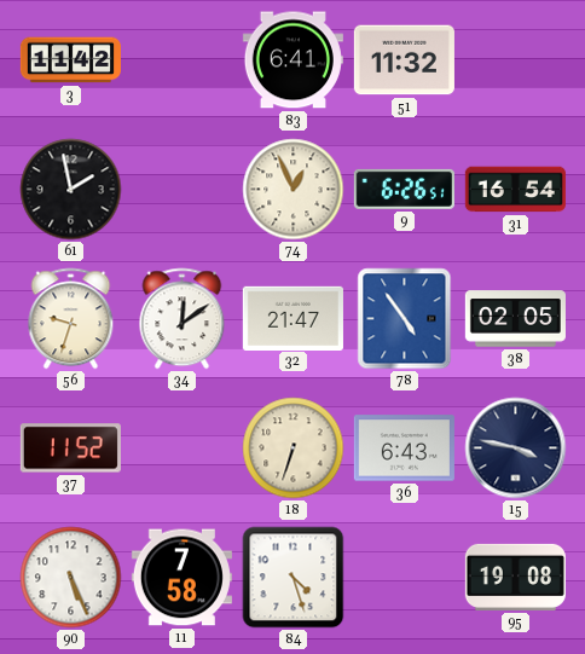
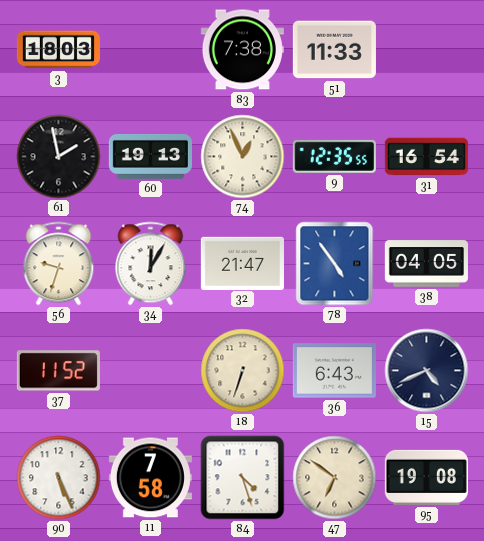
3: 11:42 -> 18:03 (58, 50)
83: 6:41 -> 7:38 (242, 50)
51: 11:32 -> 11:33 (334, 50)
60: none -> 19:13 (150, 156)
9: 6:26 -> 12:35 (334, 156)
34: 12:09 -> 12:05 (151, 264)
38: 02:05 -> 04:05 (426, 264)
15: 3:47 -> 4:41 (427, 371)
47: none -> 6:51 (335, 478)
